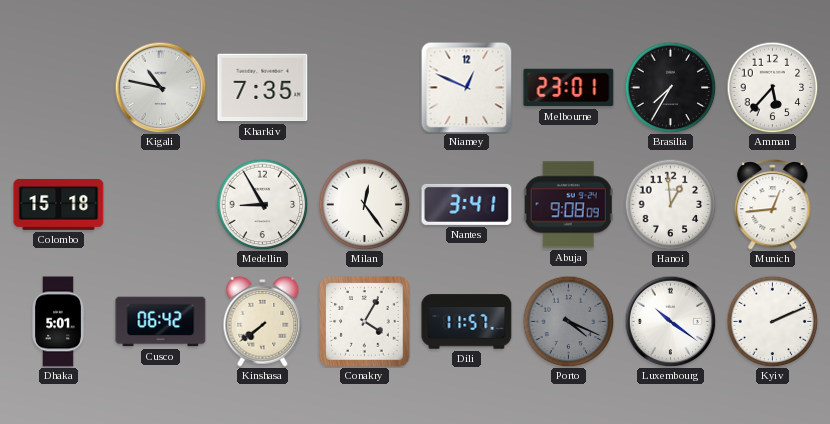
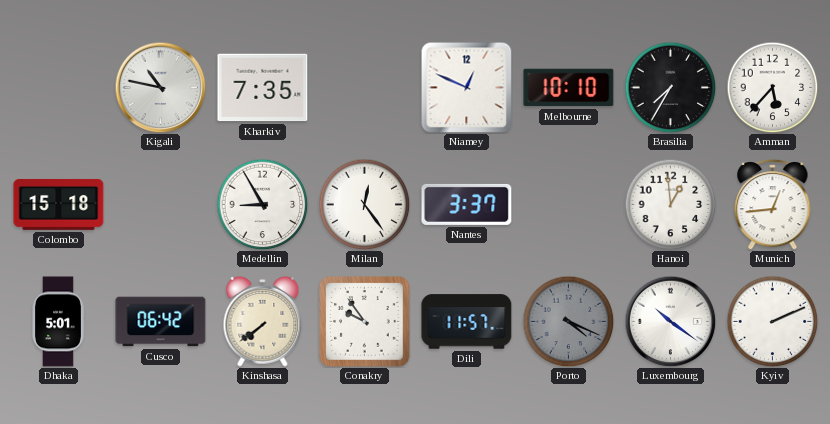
Melbourne: 23:01 -> 10:10 (569, 88)
Nantes: 3:41 -> 3:37 (467, 204)
Abuja: 9:08 -> none (568, 205)
Conakry: 4:05 -> 9:54 (365, 322)
